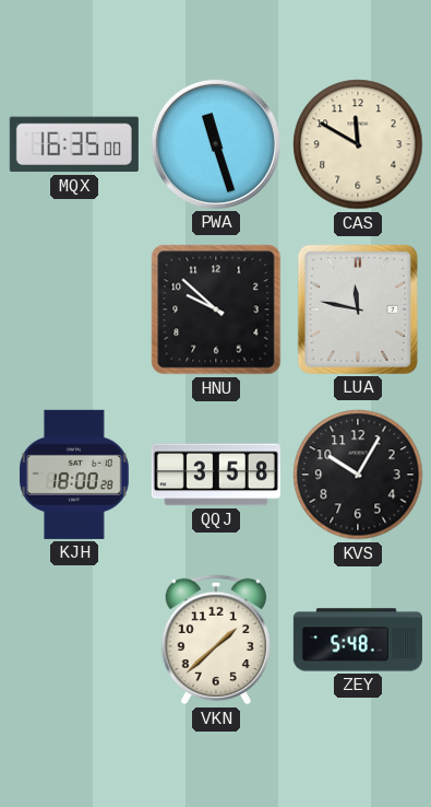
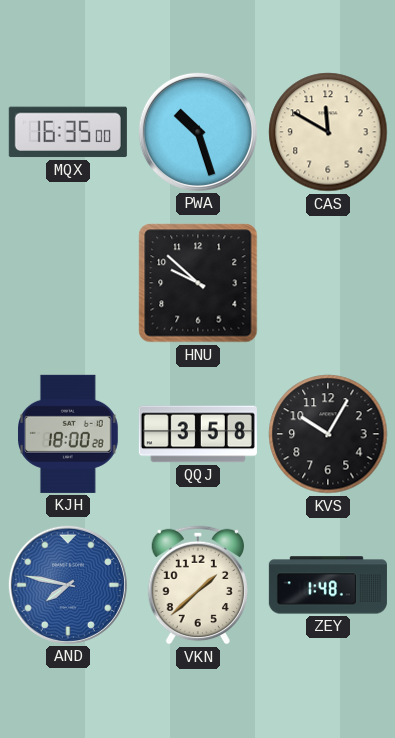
PWA: 11:27 -> 10:27 (198, 132)
LUA: 11:47 -> none (358, 309)
AND: none -> 7:47 (68, 585)
ZEY: 5:48 -> 1:48 (328, 585)
